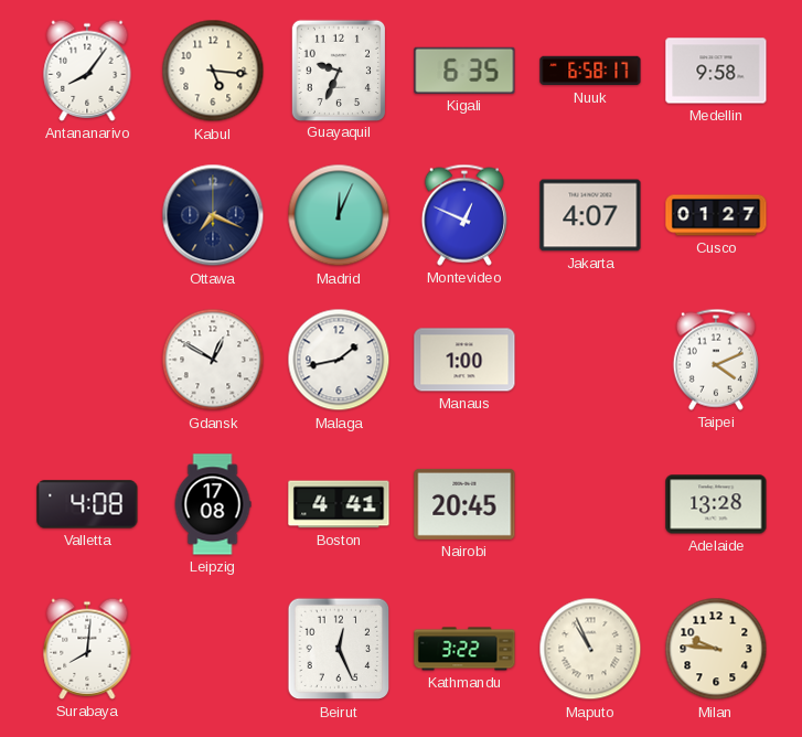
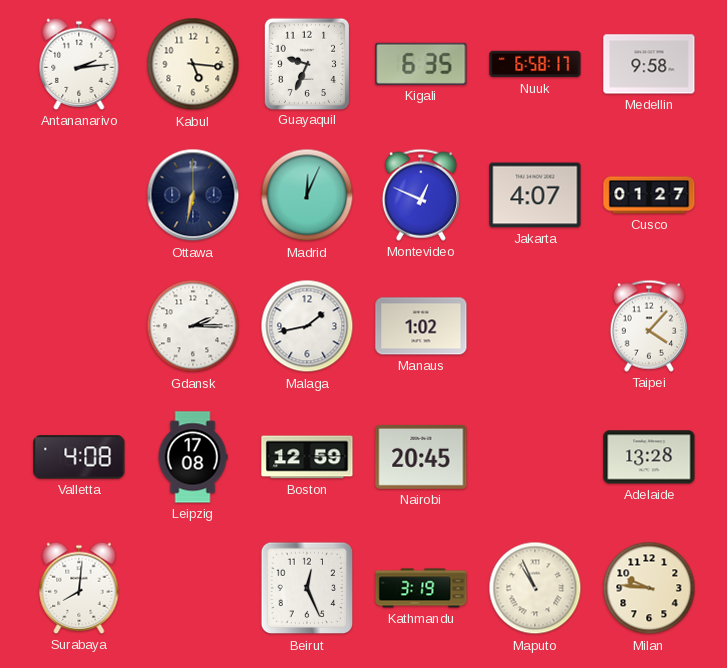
Antananarivo: 8:06 -> 2:14 (79, 64)
Ottawa: 7:19 -> 6:32 (193, 195)
Gdansk: 12:50 -> 2:15 (193, 326)
Manaus: 1:00 -> 1:02 (421, 326)
Taipei: 4:11 -> 4:07 (649, 326)
Boston: 4:41 -> 12:59 (307, 457)
Kathmandu: 3:22 -> 3:19 (421, 588)
